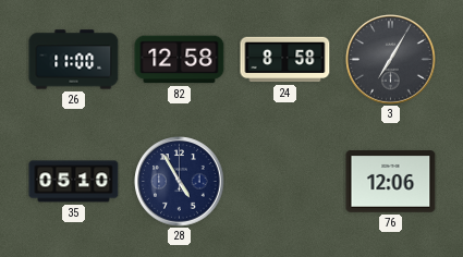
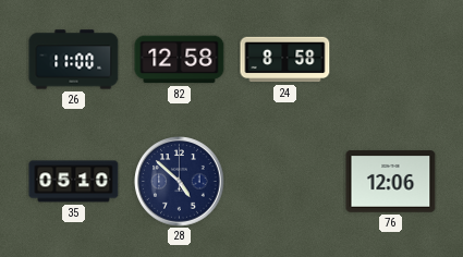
3: 7:05 -> none (391, 60)
28: 4:55 -> 4:52 (180, 182)
